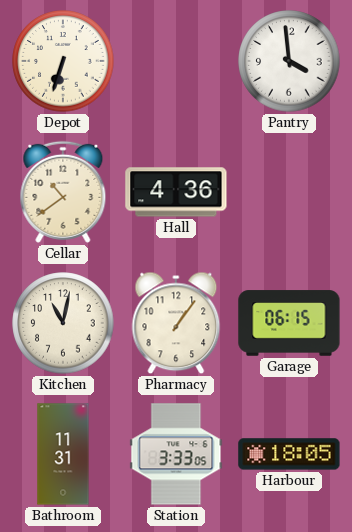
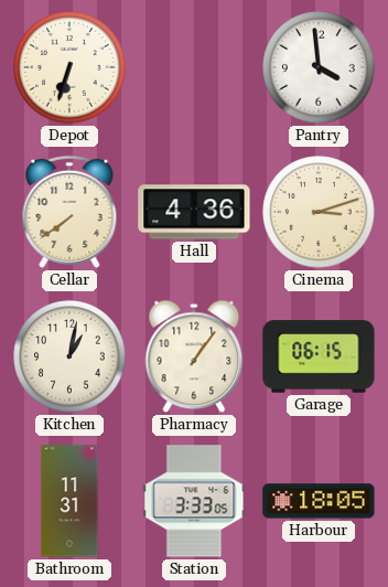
Cellar: 10:39 -> 7:39 (69, 212)
Cinema: none -> 3:12 (319, 212)
Kitchen: 11:02 -> 1:02 (69, 356)
